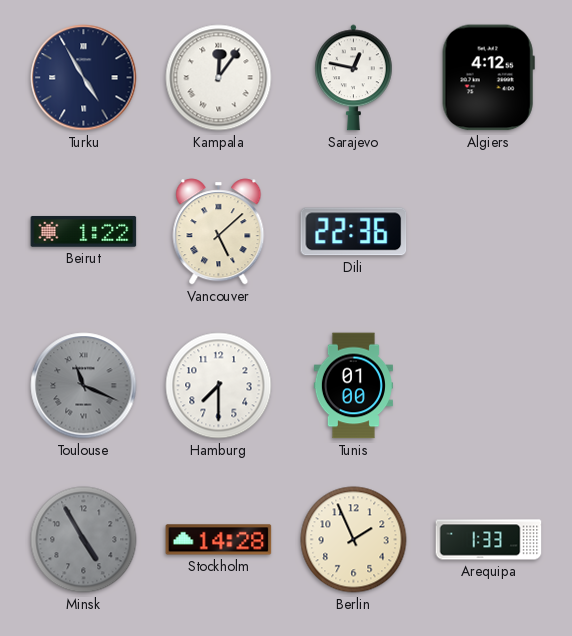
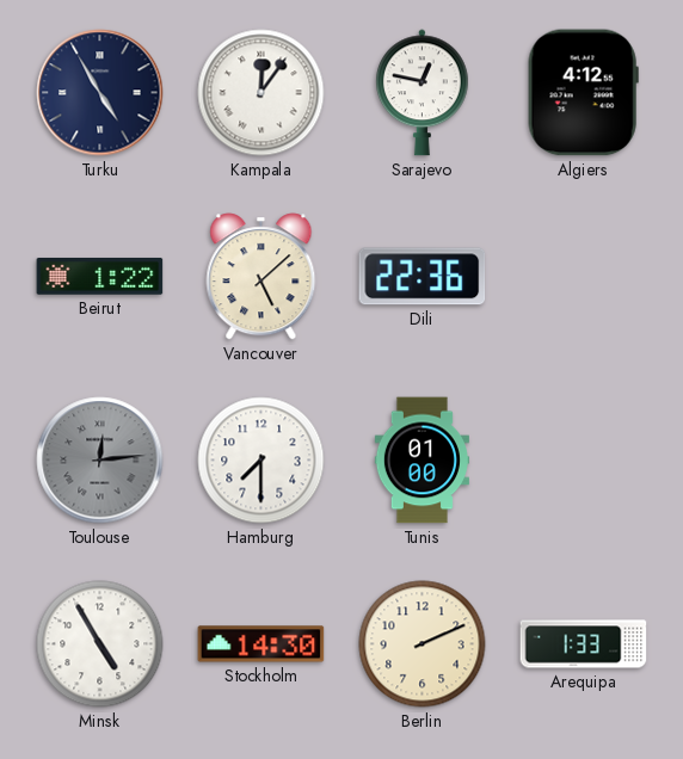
Toulouse: 11:19 -> 12:14 (100, 461)
Minsk dial: grey -> white (100, 644)
Stockholm: 14:28 -> 14:30 (261, 644)
Berlin: 1:56 -> 2:11 (423, 644)
